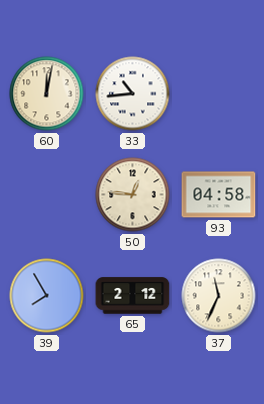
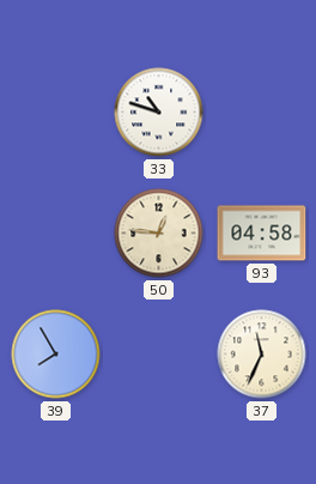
60: 12:02 -> none (47, 94)
33: 10:44 -> 10:48 (159, 113)
65: 2:12 -> none (133, 296)
